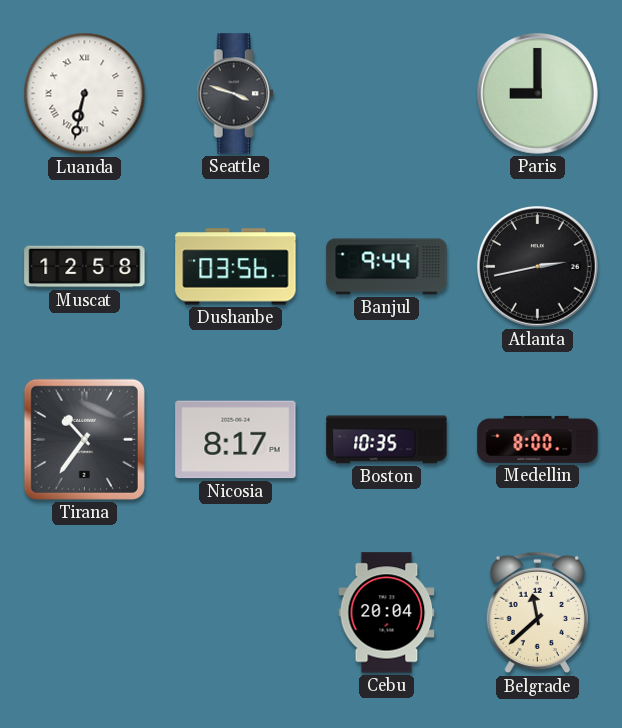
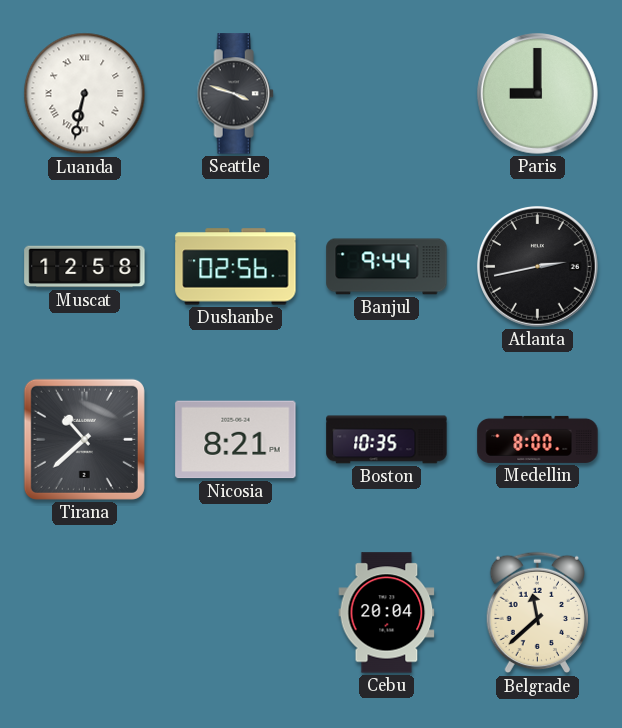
Dushanbe: 03:56 -> 02:56 (236, 267)
Tirana: 10:36 -> 10:38 (84, 439)
Nicosia: 8:17 -> 8:21 (236, 440)
